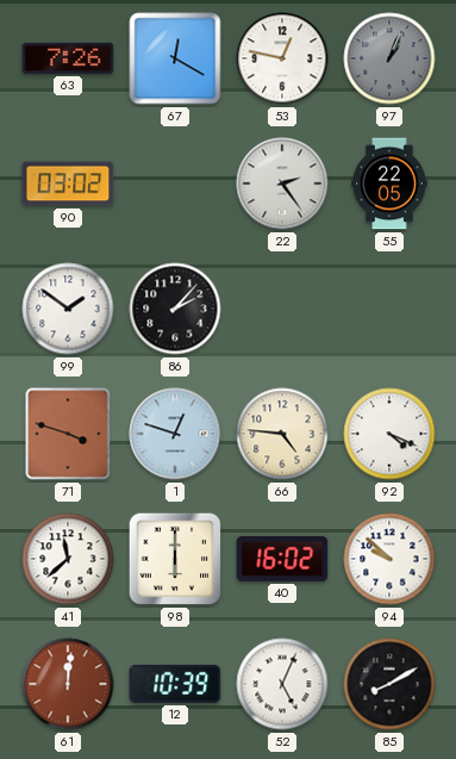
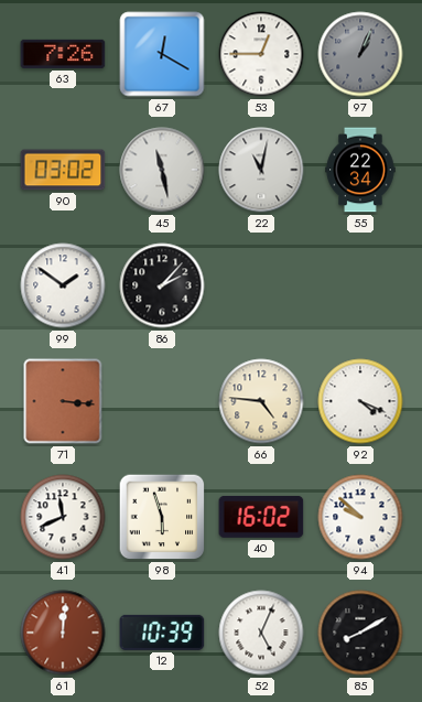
53: 12:47 -> 12:45 (261, 54)
45: none -> 11:28 (162, 170)
22: 2:24 -> 11:02 (261, 170)
55: 22:05 -> 22:34 (360, 170)
71: 3:48 -> 3:16 (63, 401)
1: 12:48 -> none (175, 434)
41: 11:38 -> 11:41 (63, 517)
98: 6:00 -> 5:57 (162, 517)
